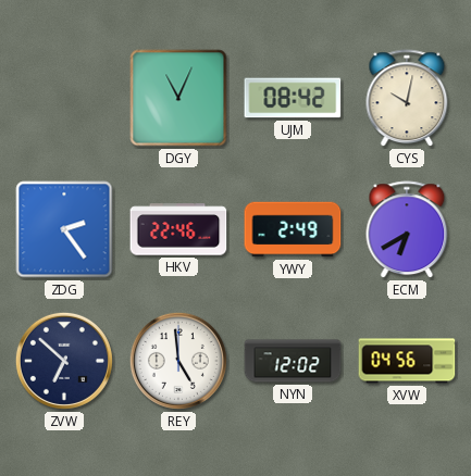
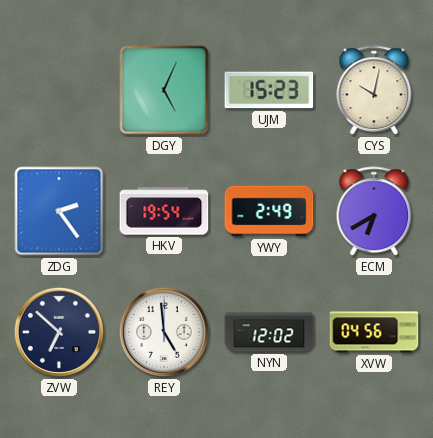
DGY: 11:04 -> 5:04 (164, 90)
UJM: 08:42 -> 15:23 (269, 90)
HKV: 22:46 -> 19:54 (164, 211)
